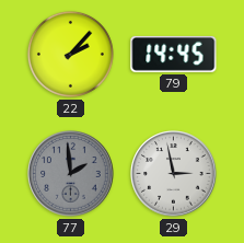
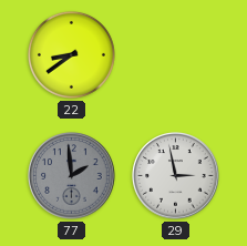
22: 2:07 -> 8:39 (71, 54)
79: 14:45 -> none (174, 54)
